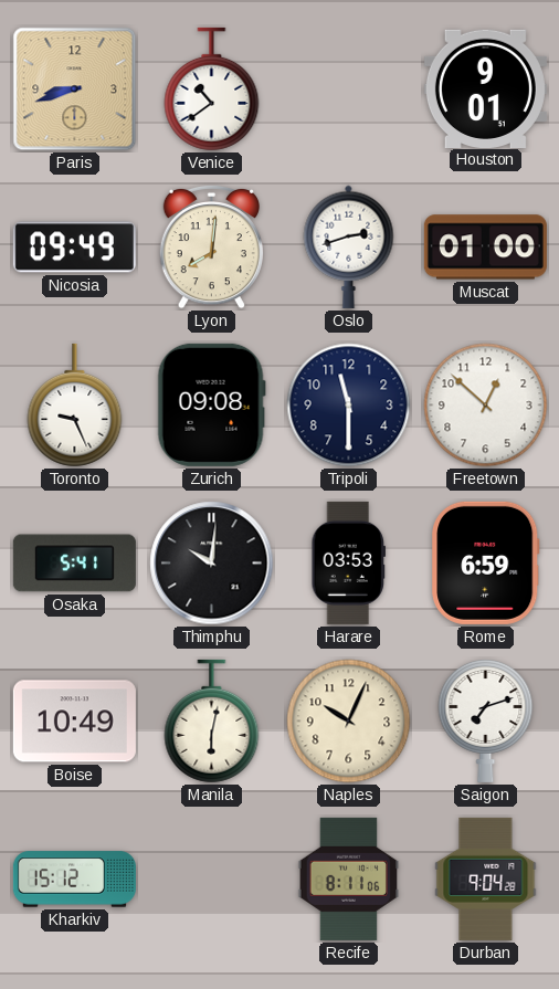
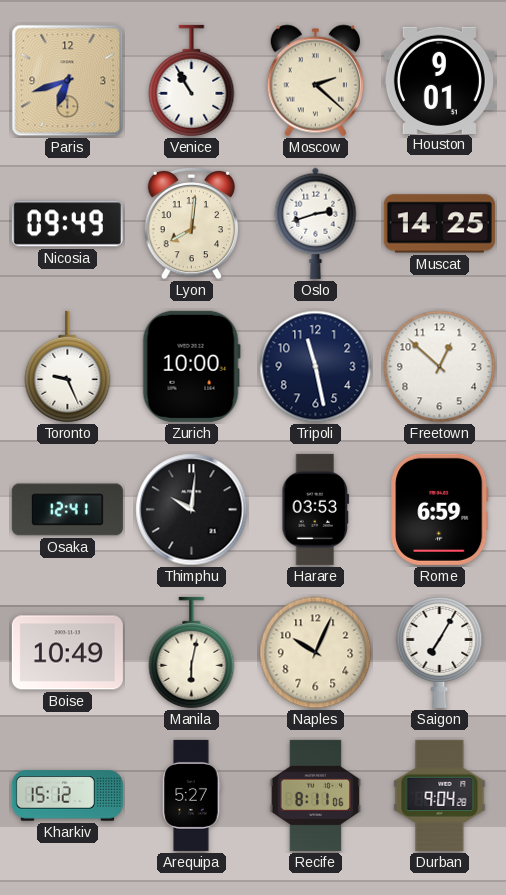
Paris: 8:42 -> 6:42 (68, 81)
Venice: 10:39 -> 10:55 (192, 81)
Moscow: none -> 2:22 (315, 81)
Muscat: 01:00 -> 14:25 (439, 224)
Zurich: 09:08 -> 10:00 (191, 366)
Tripoli: 11:30 -> 11:28 (316, 367)
Osaka: 5:41 -> 12:41 (67, 510)
Saigon: 7:12 -> 7:05 (440, 652)
Arequipa: none -> 5:27 (191, 795)
